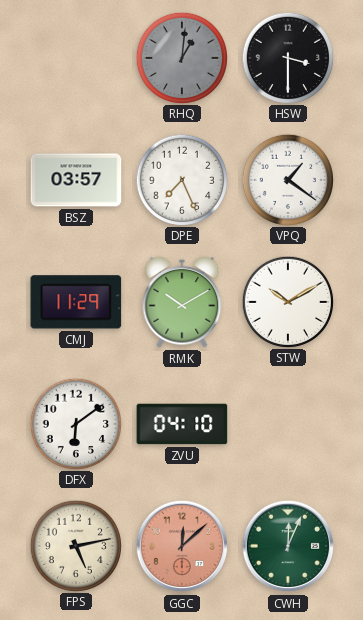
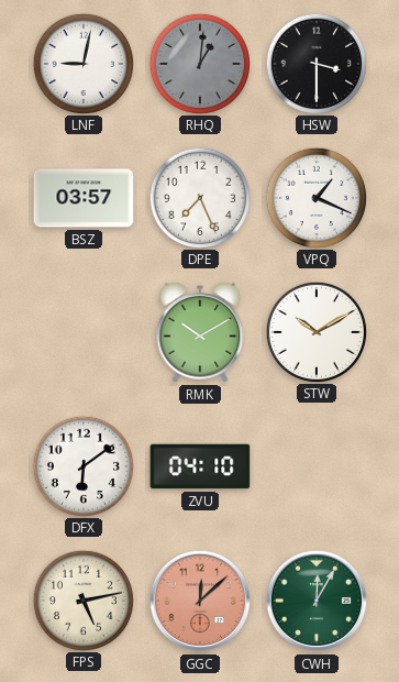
LNF: none -> 9:02 (82, 63)
VPQ: 1:21 -> 1:19 (315, 197)
CMJ: 11:29 -> none (76, 302)
CWH: 12:04 -> 12:05 (317, 601)
